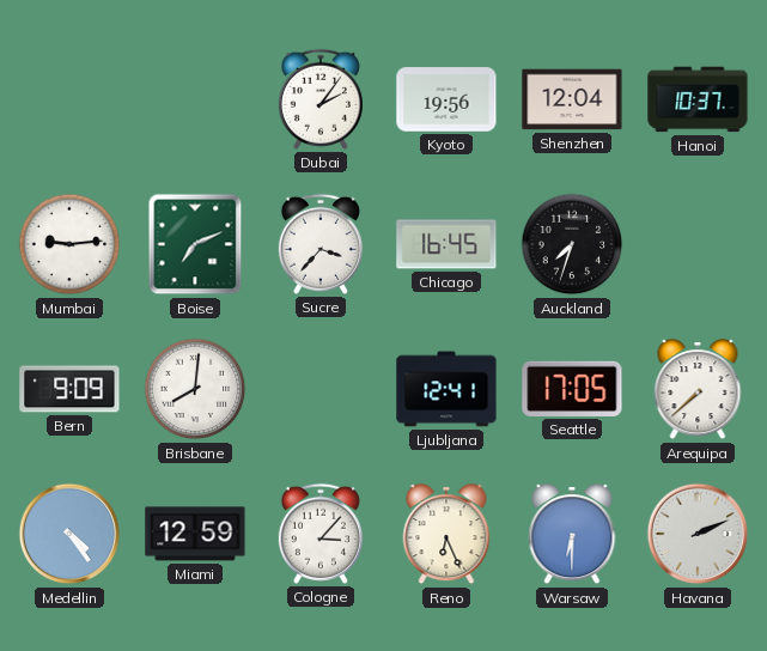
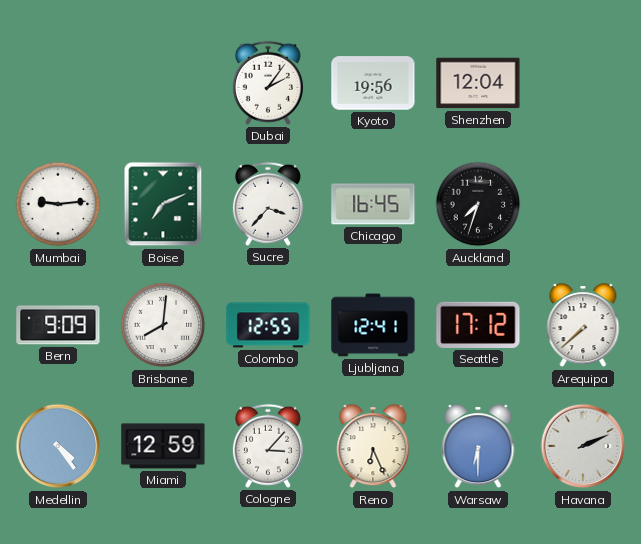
Hanoi: 10:37 -> none (698, 99)
Colombo: none -> 12:55 (268, 325)
Seattle: 17:05 -> 17:12 (478, 325)
